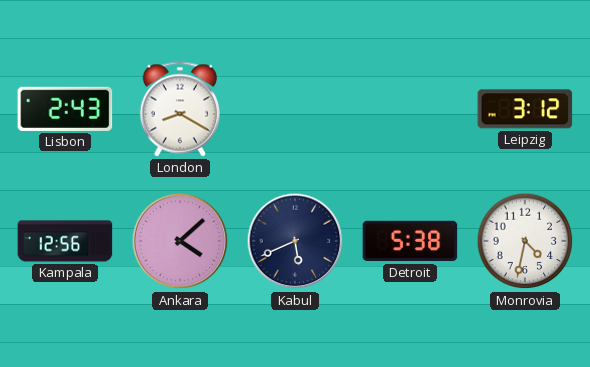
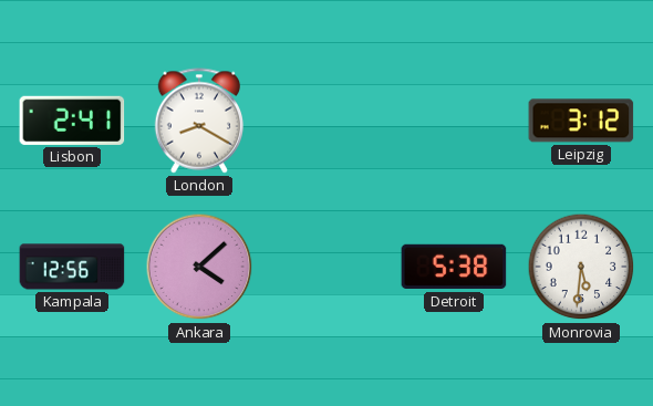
Lisbon: 2:43 -> 2:41 (72, 121)
Kabul: 5:41 -> none (295, 241)
Monrovia: 4:32 -> 5:31 (581, 267)
